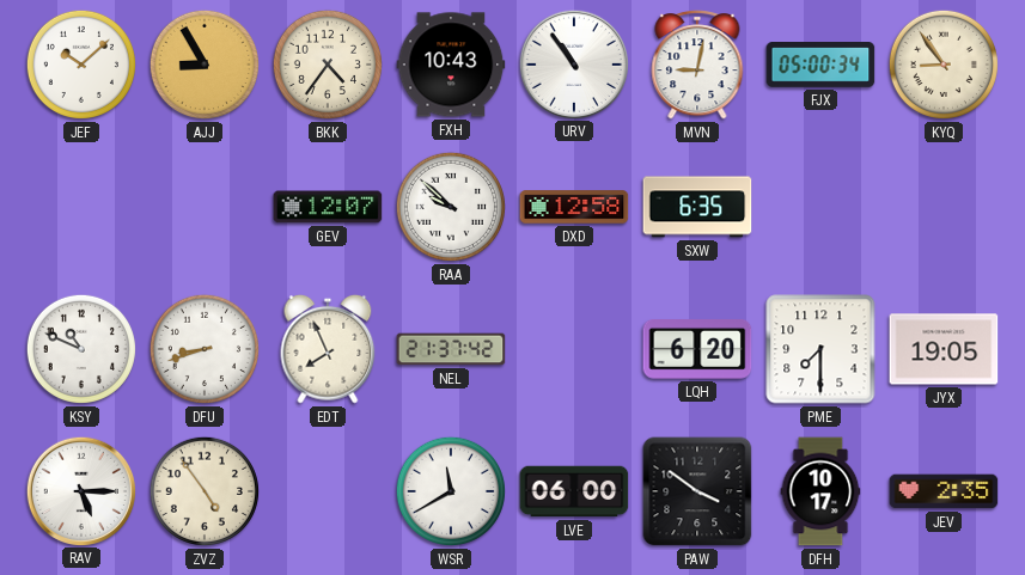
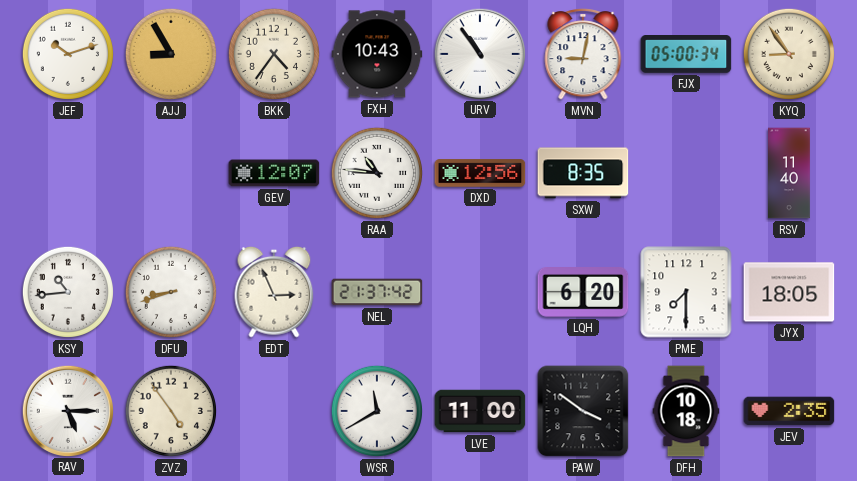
JEF: 10:08 -> 10:12 (68, 54)
RAA: 9:52 -> 10:46 (377, 173)
DXD: 12:58 -> 12:56 (480, 173)
SXW: 6:35 -> 8:35 (583, 173)
RSV: none -> 11:40 (790, 173)
KSY: 10:49 -> 10:44 (68, 292)
EDT: 7:56 -> 2:56 (274, 292)
JYX: 19:05 -> 18:05 (789, 292)
LVE: 06:00 -> 11:00 (480, 411)
DFH: 10:17 -> 10:18 (686, 411)
